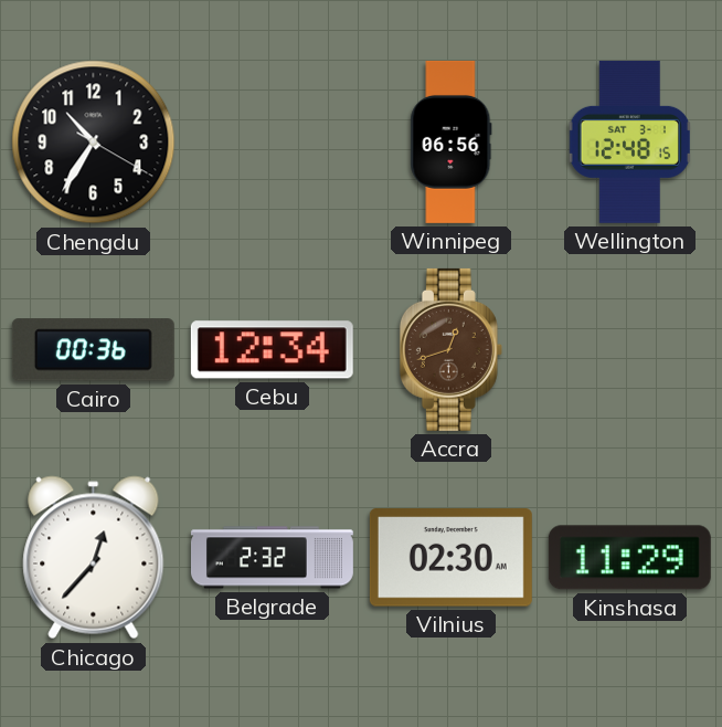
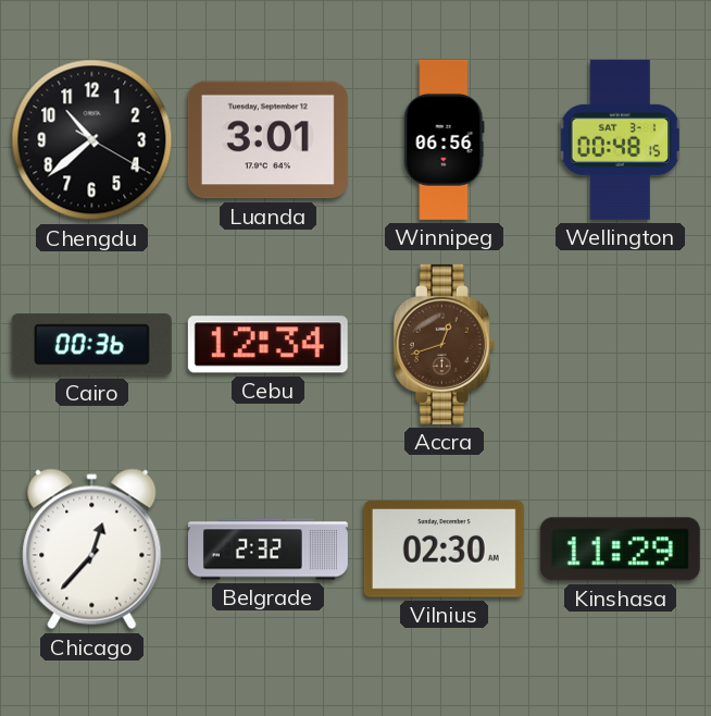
Chengdu: 10:35 -> 10:38 (92, 140)
Luanda: none -> 3:01 (267, 140)
Wellington: 12:48 -> 00:48 (620, 139)
